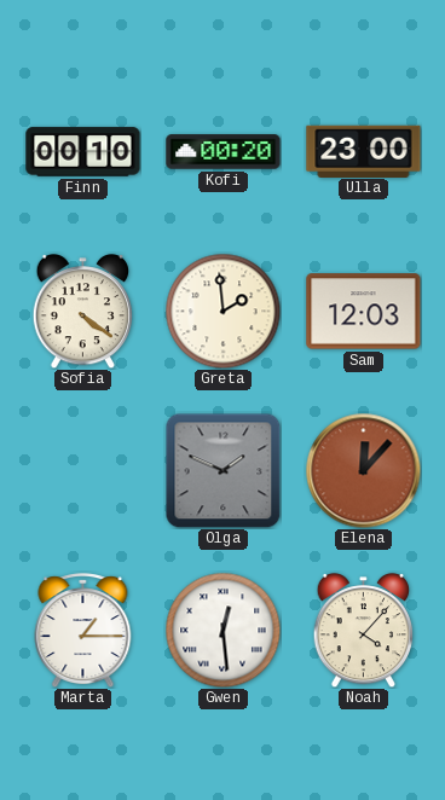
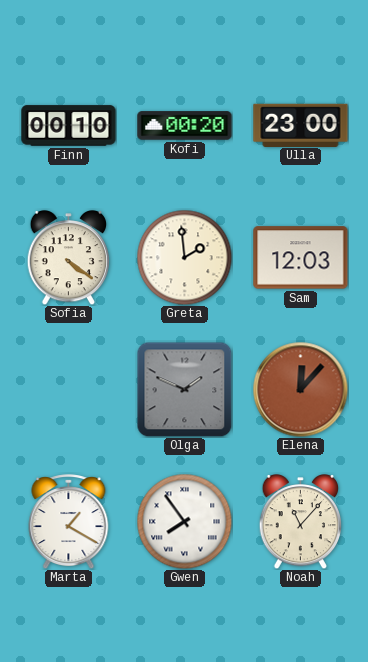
Marta: 1:15 -> 1:20 (69, 522)
Gwen: 12:29 -> 7:54 (184, 521)
Noah: 4:07 -> 11:07 (301, 522)
